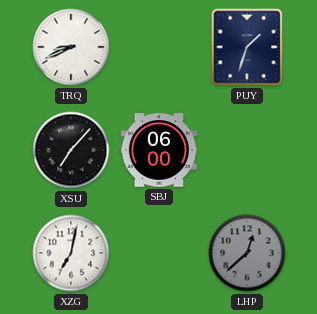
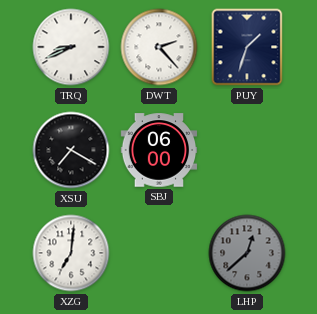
DWT: none -> 2:23 (159, 47)
XSU: 7:07 -> 7:20 (71, 150)
XZG: 7:02 -> 7:01 (71, 253)
